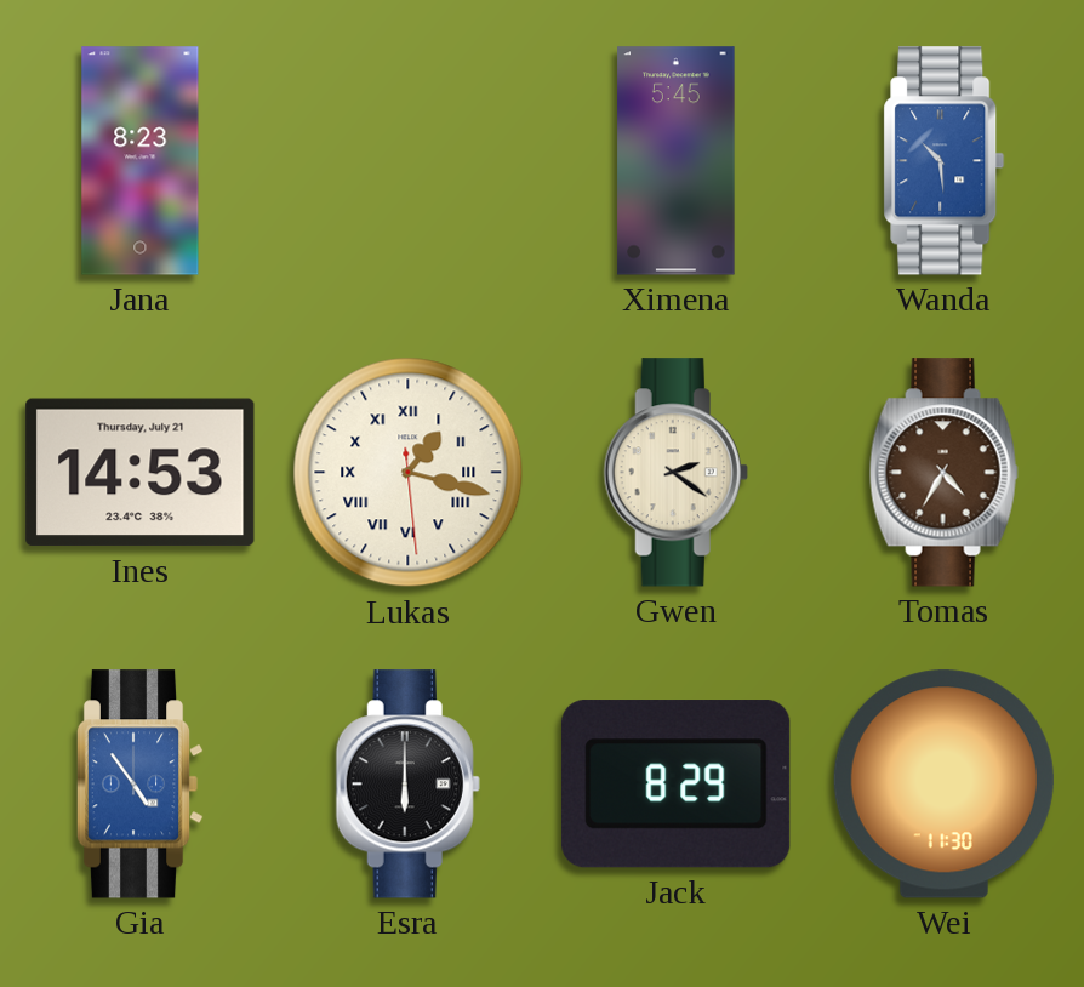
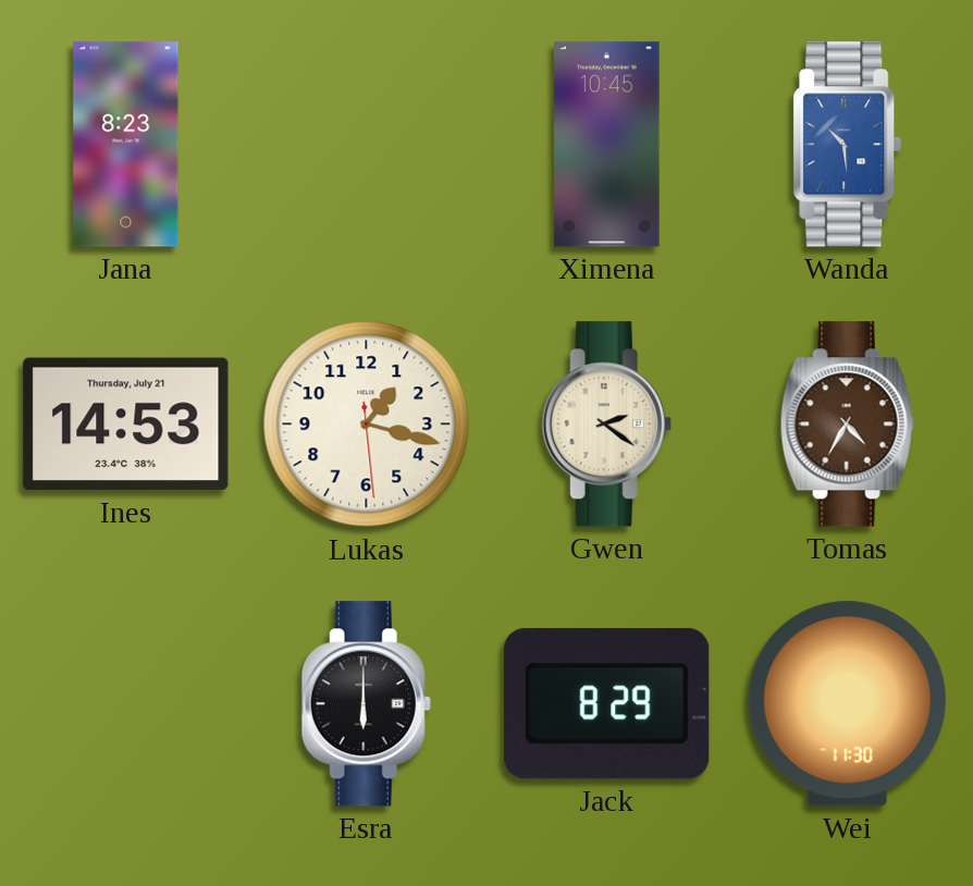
Ximena: 5:45 -> 10:45 (607, 145)
Lukas numerals: Roman -> Arabic (367, 424)
Gia: 4:54 -> none (139, 785)
